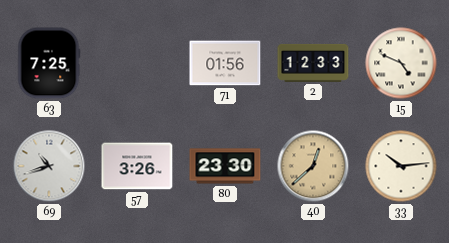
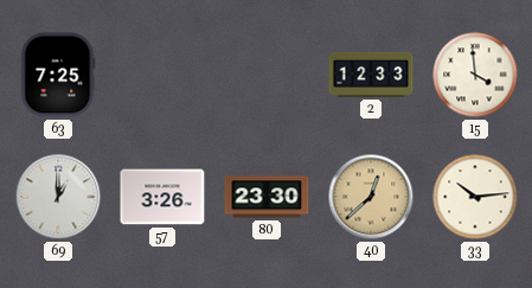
71: 01:56 -> none (225, 63)
15: 4:49 -> 3:59 (475, 75)
69: 10:42 -> 1:00 (58, 197)
